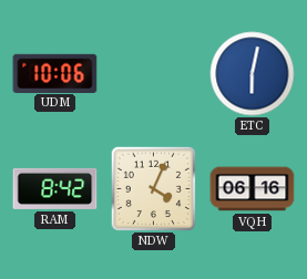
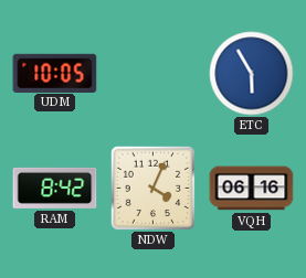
UDM: 10:06 -> 10:05 (55, 73)
ETC: 6:02 -> 5:55 (252, 74)
